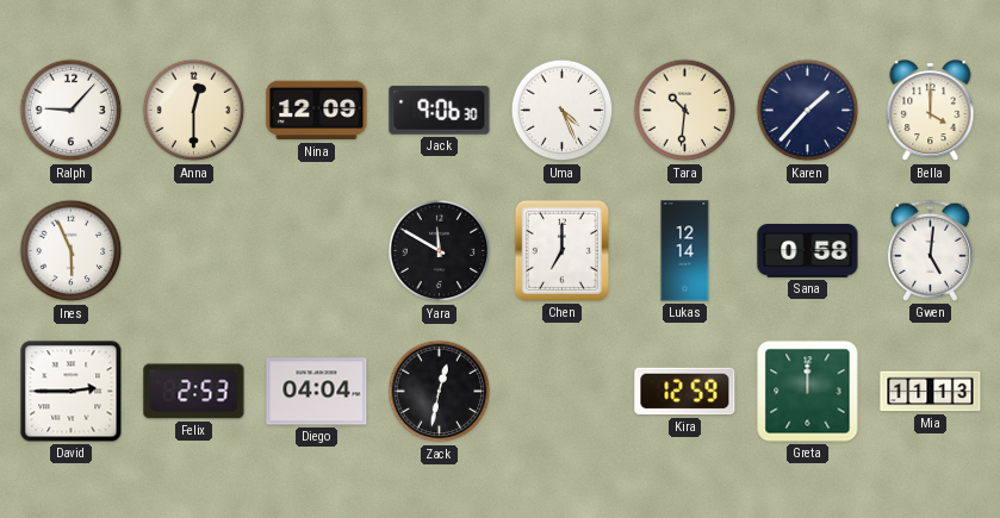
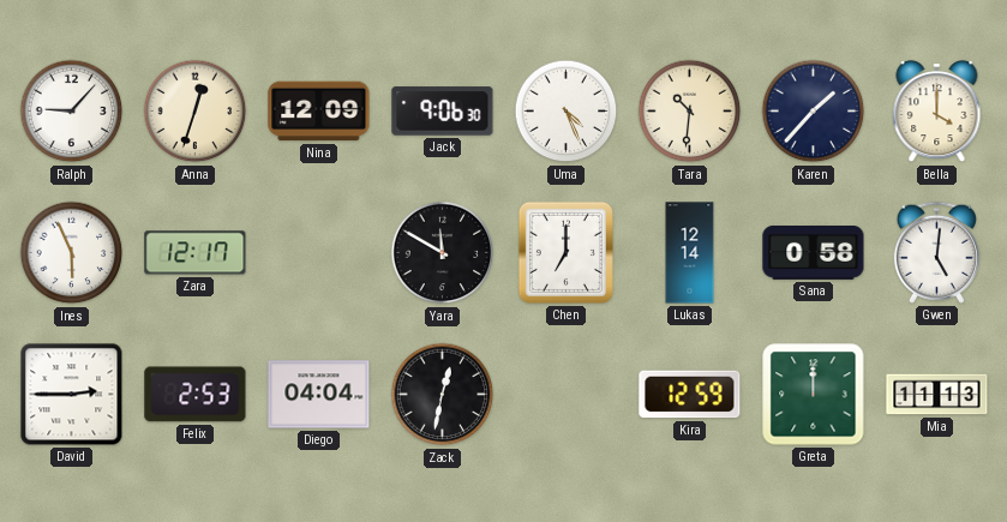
Anna: 12:30 -> 12:33 (196, 112)
Zara: none -> 12:17 (196, 253)
